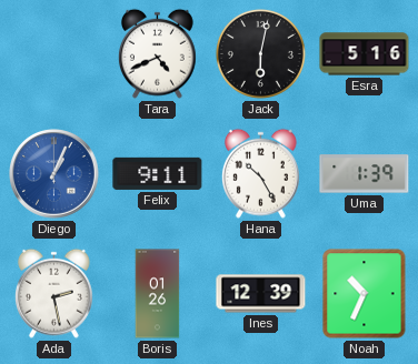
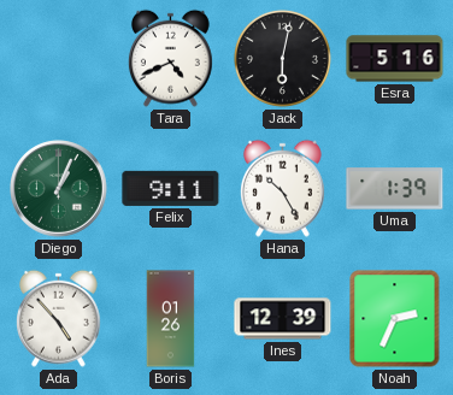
Diego dial: blue -> green (59, 189)
Ada: 2:28 -> 4:53 (58, 318)
Noah: 10:34 -> 2:34 (395, 319)
